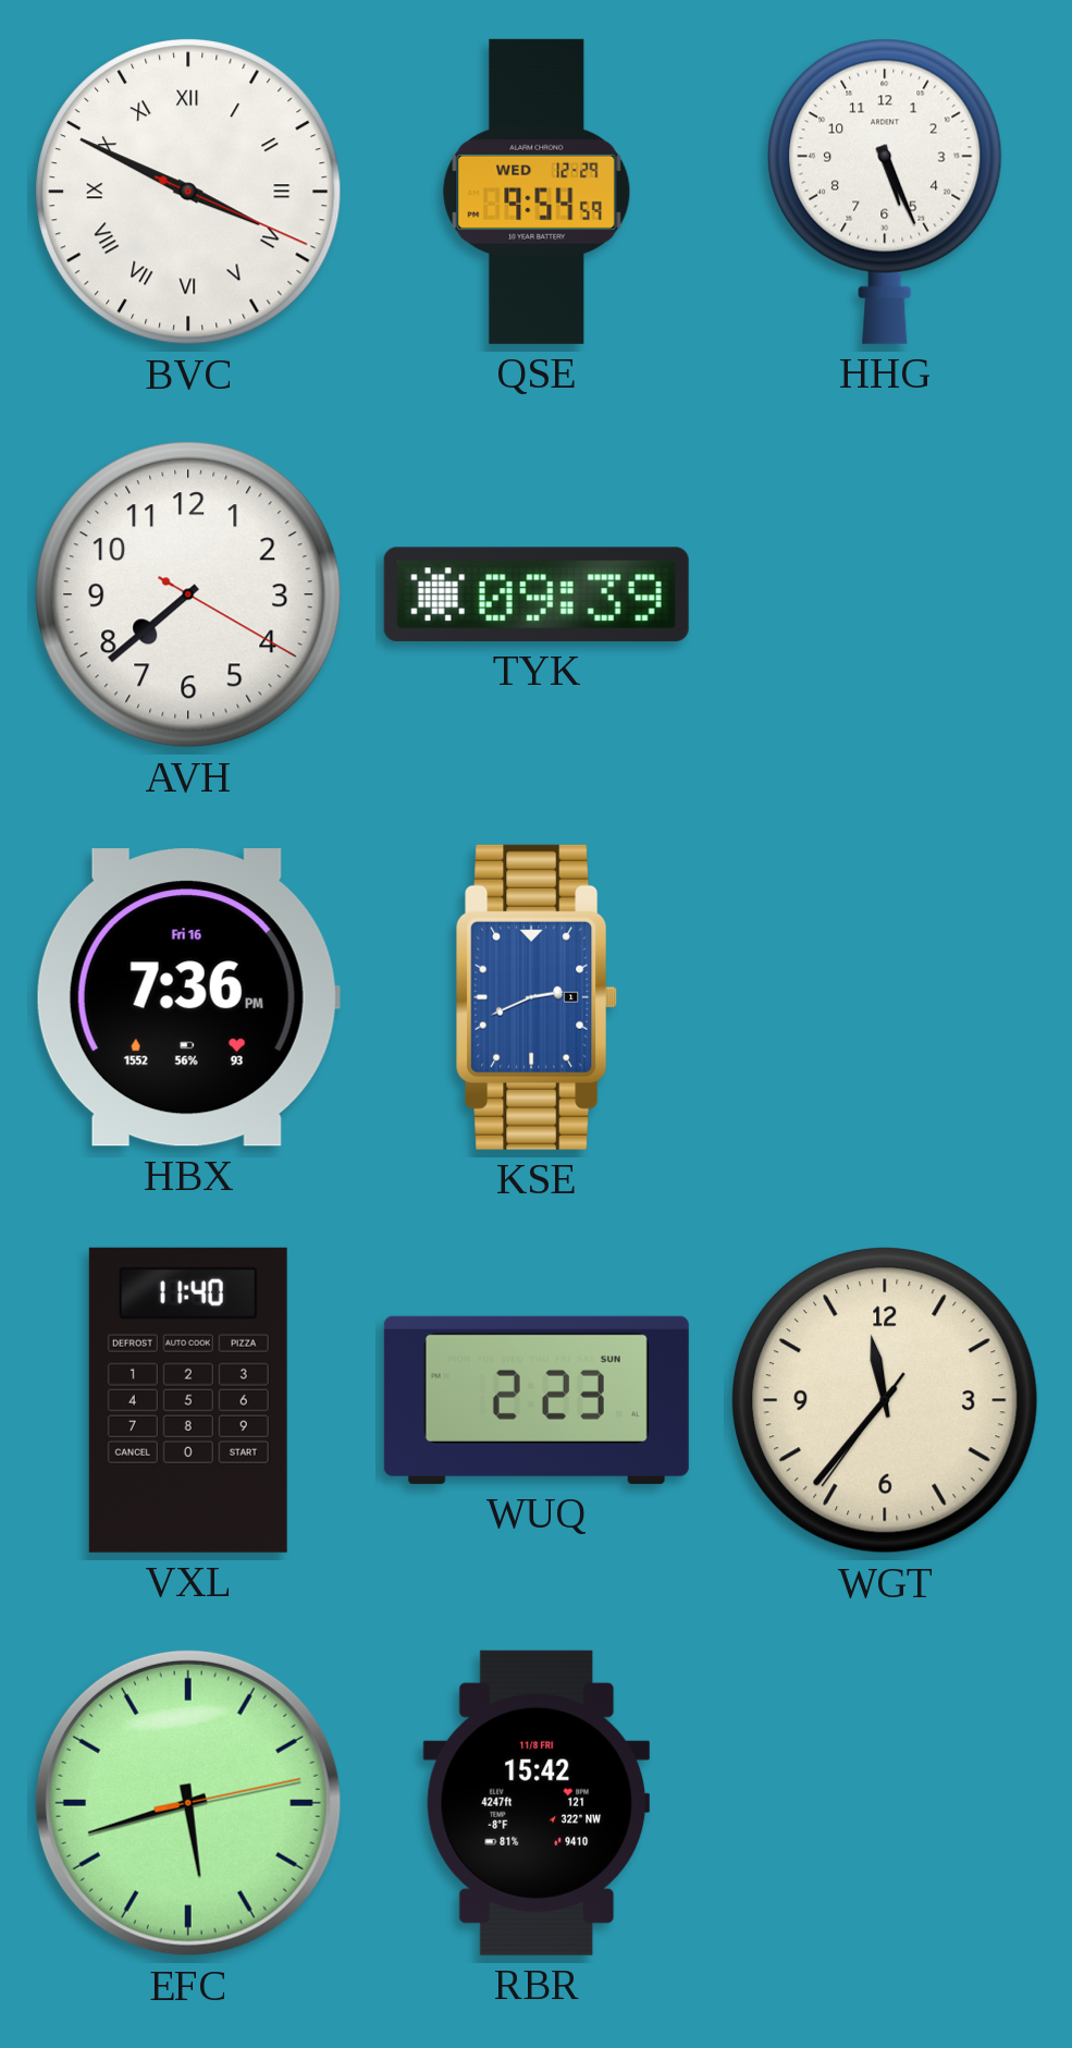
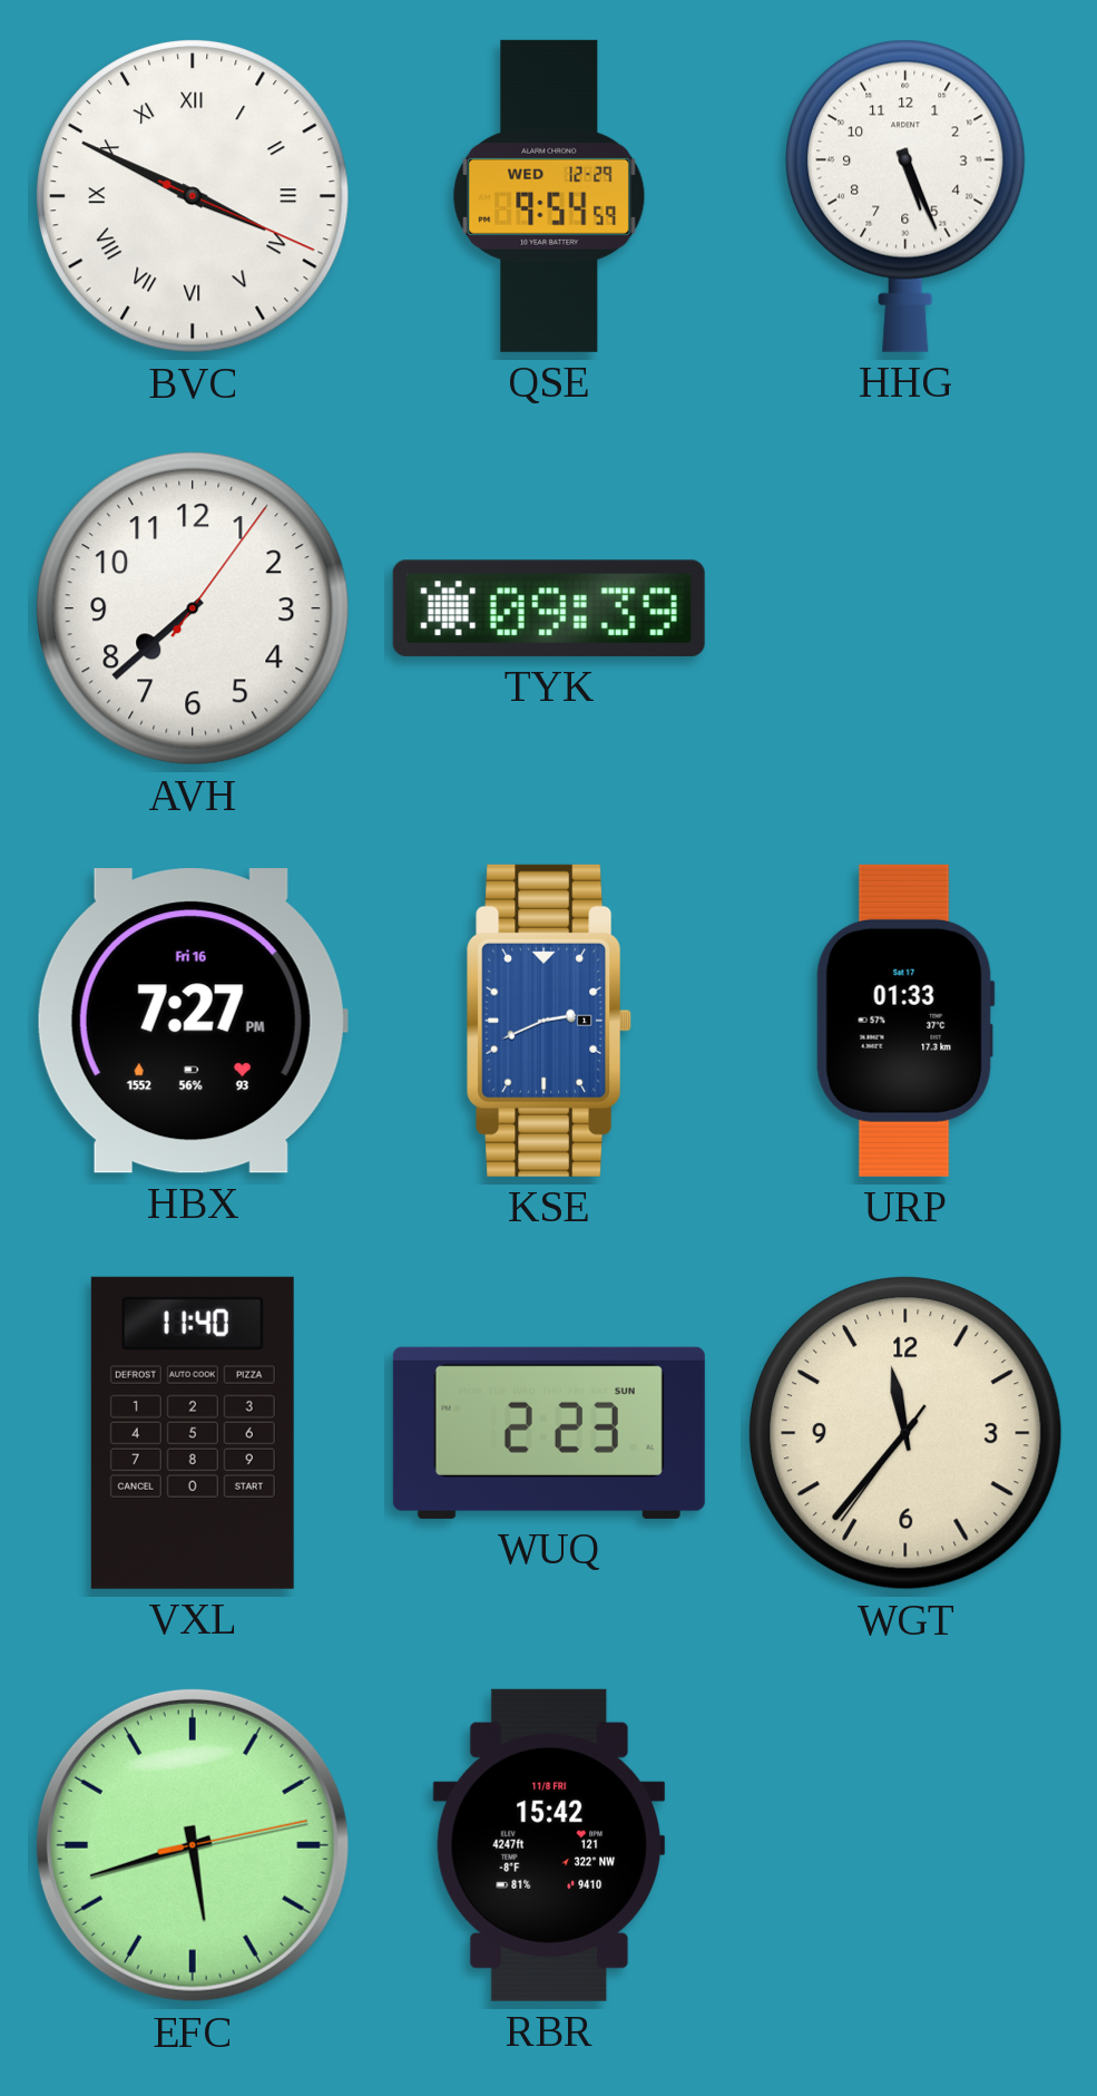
AVH: 7:38:20 -> 7:38:06 (193, 608)
HBX: 7:36 -> 7:27 (193, 1021)
URP: none -> 01:33 (905, 1021)
